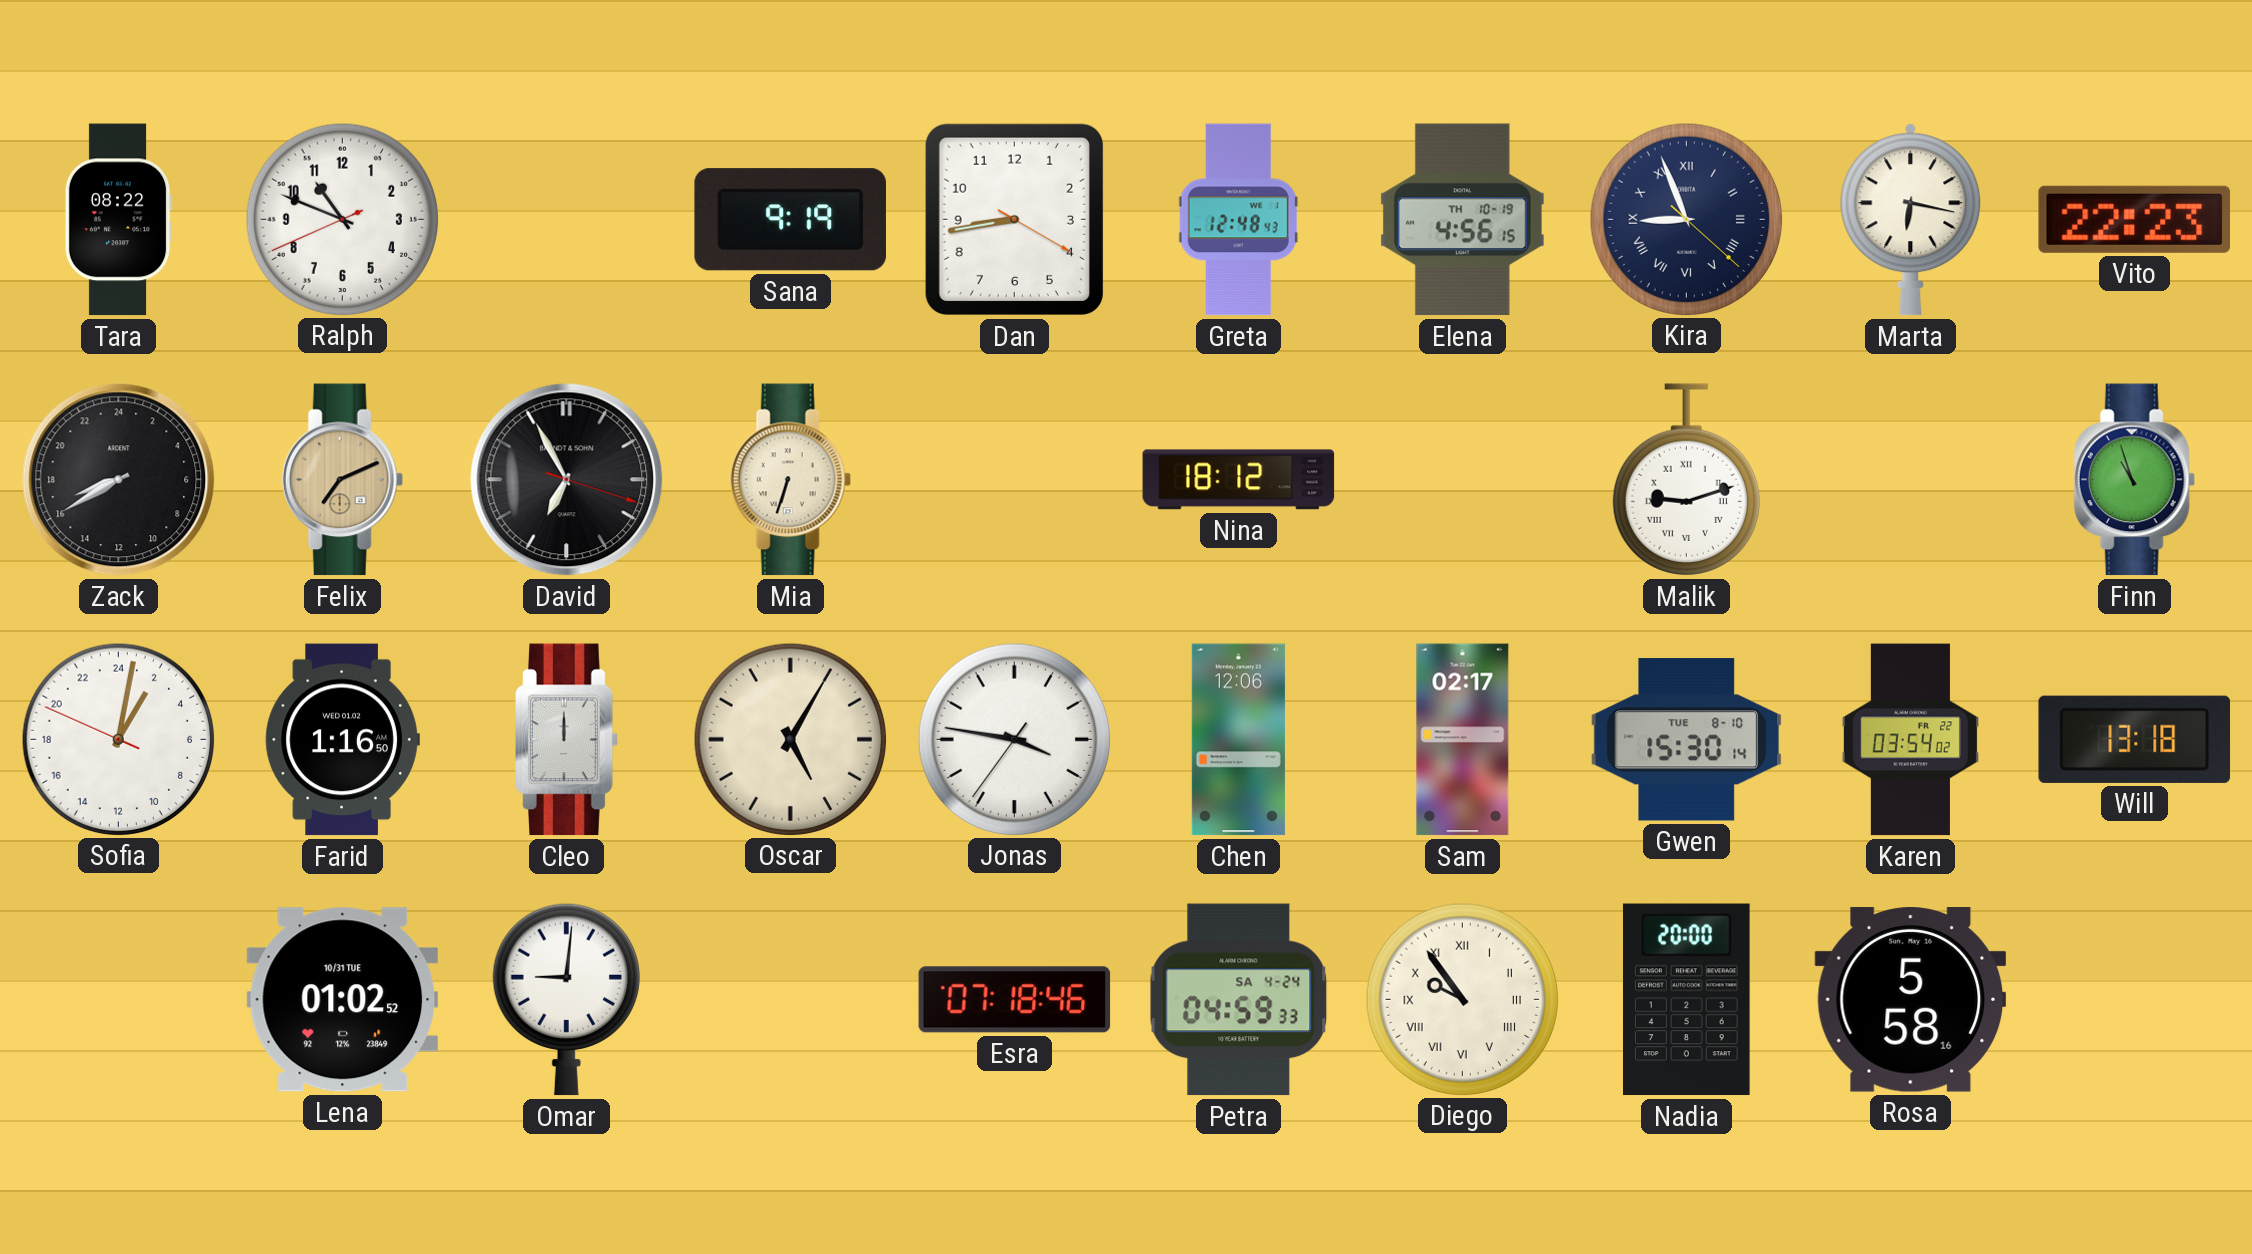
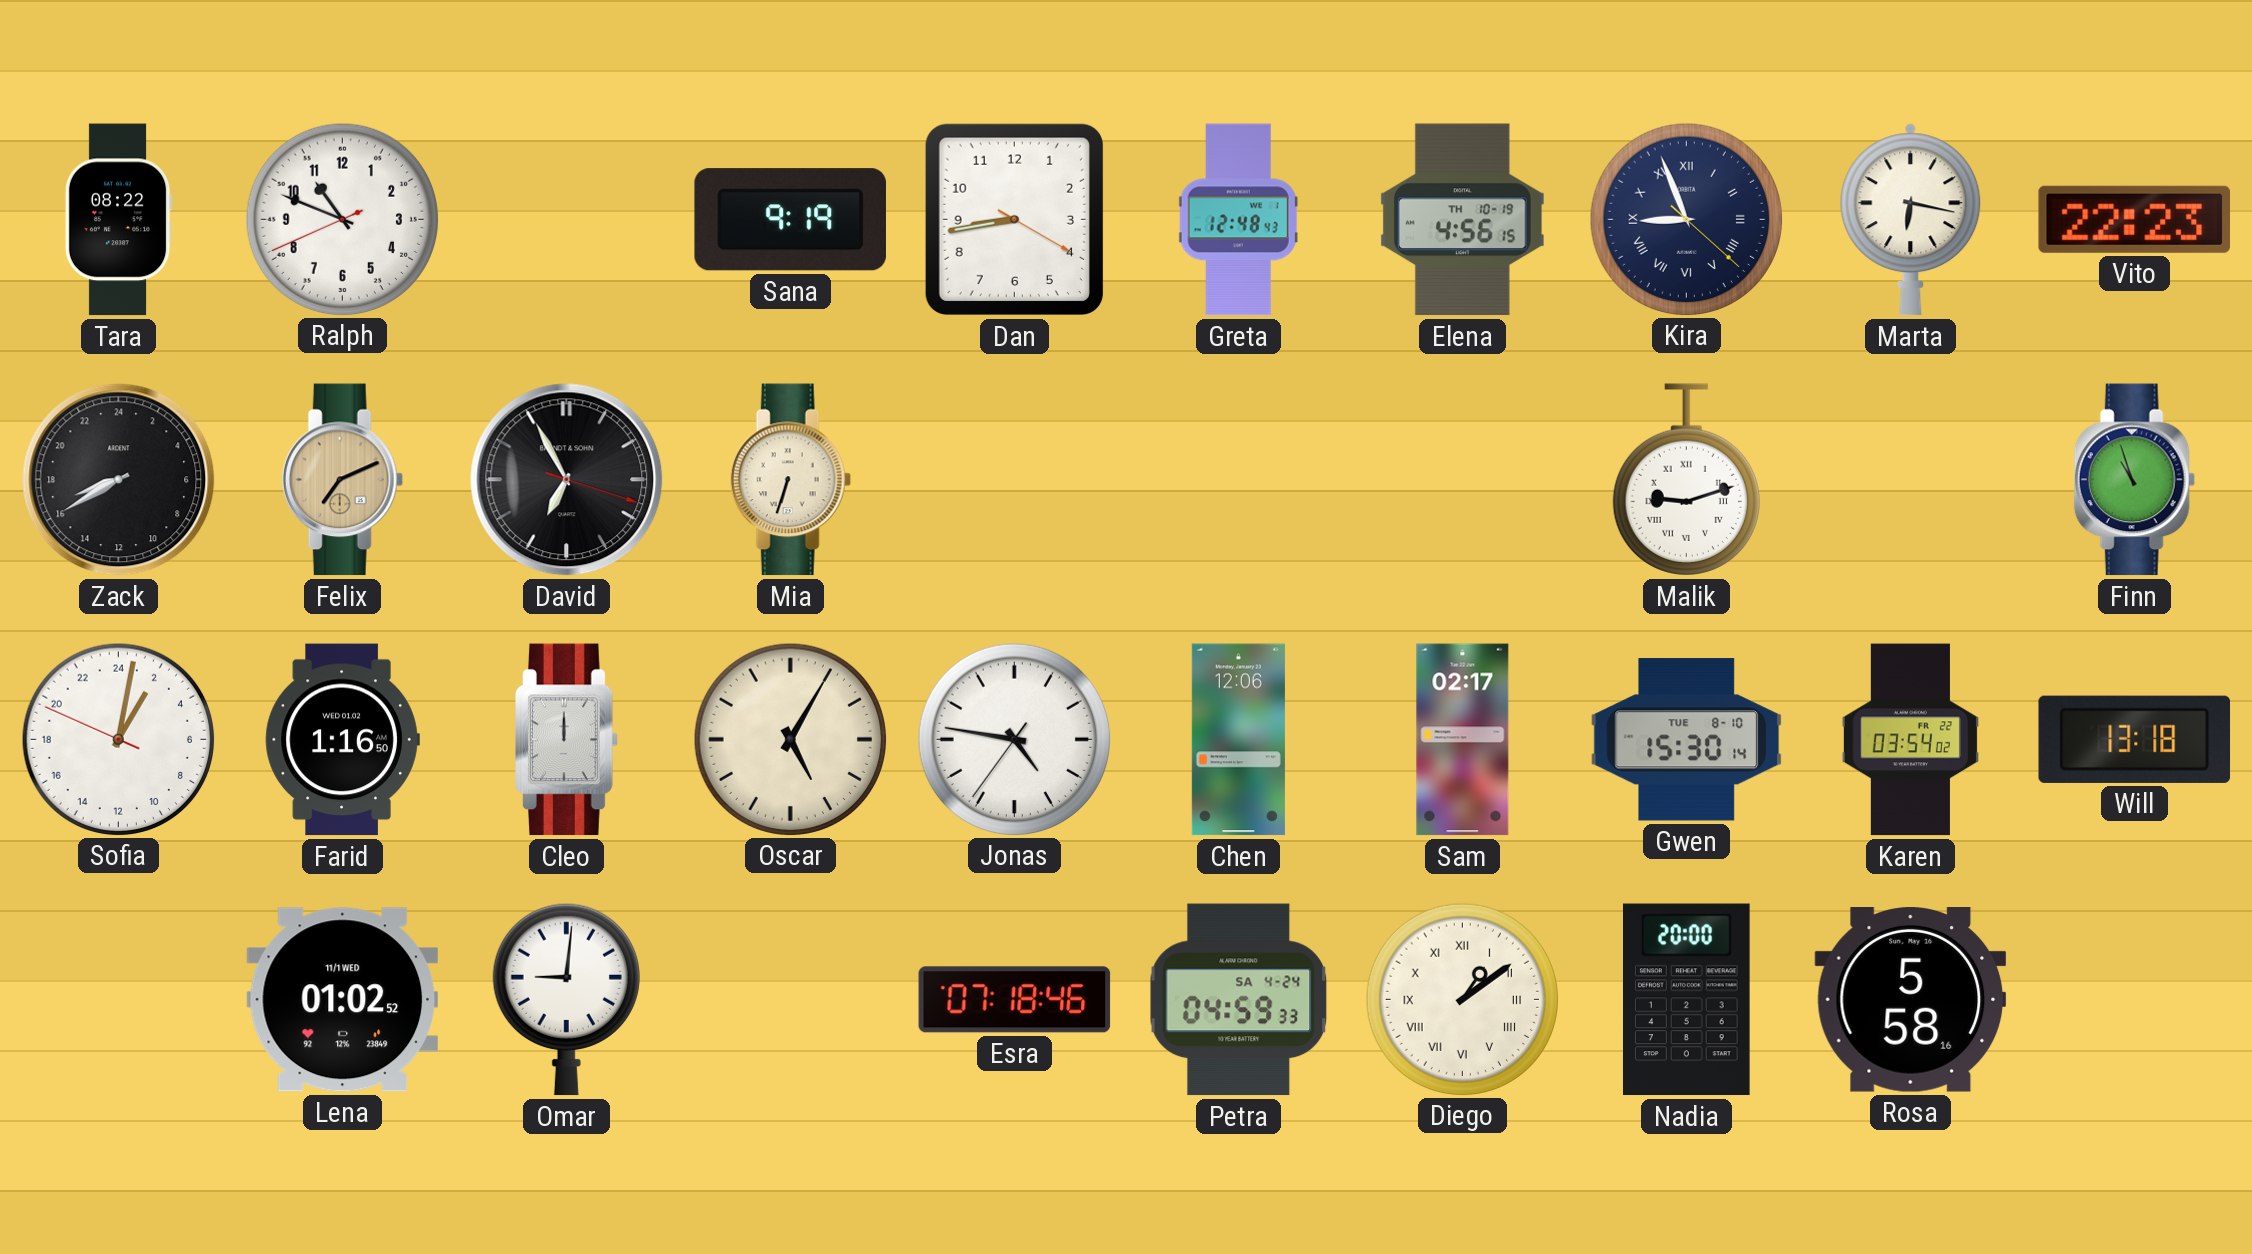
Nina: 18:12 -> none (1239, 480)
Jonas: 3:46 -> 4:46 (1014, 739)
Lena date: 10/31 TUE -> 11/1 WED (343, 1000)
Diego: 9:54 -> 1:09 (1462, 999)
